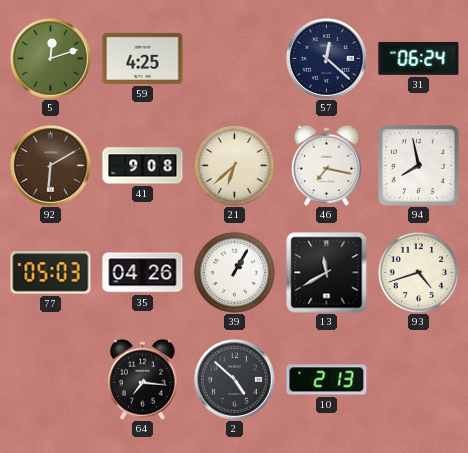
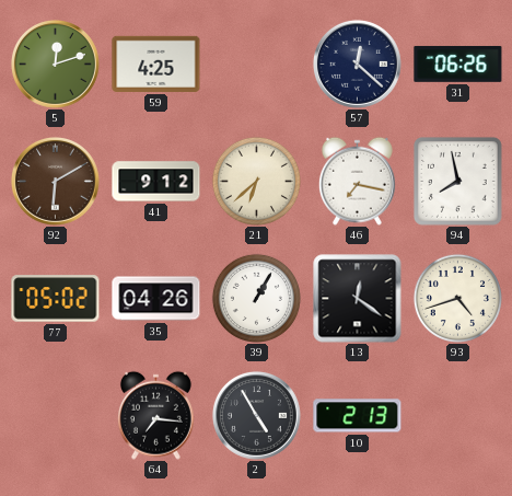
31: 06:24 -> 06:26 (458, 64)
41: 9:08 -> 9:12 (156, 182)
77: 05:03 -> 05:02 (56, 299)
13: 11:40 -> 12:21 (358, 299)
2: 4:52 -> 4:55 (256, 415)
